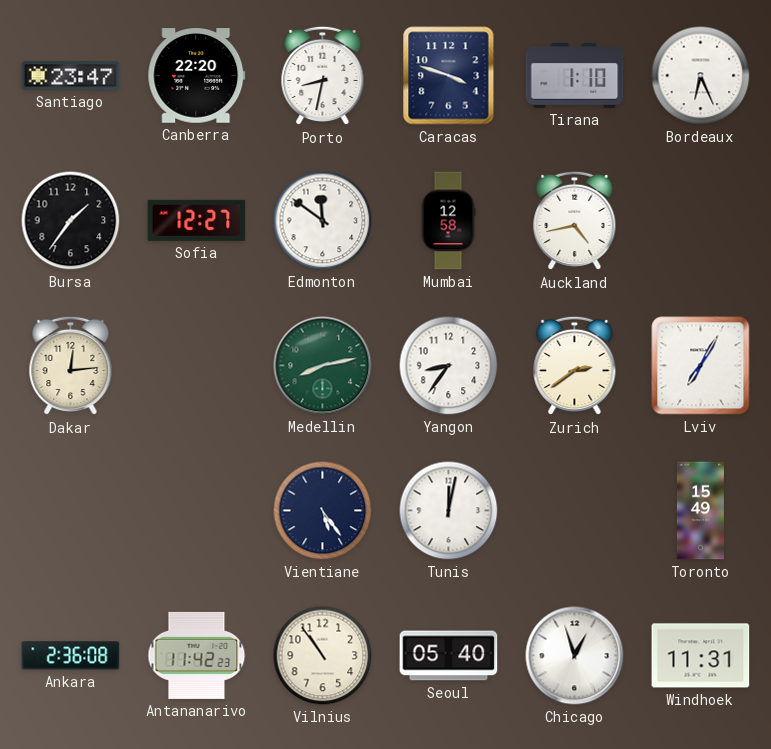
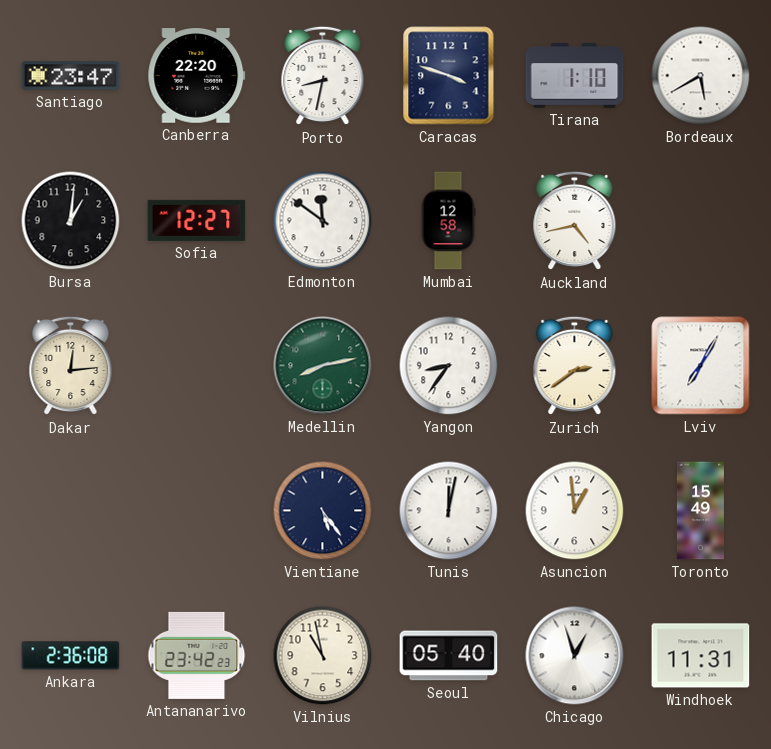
Bordeaux: 6:26 -> 5:40 (701, 76)
Bursa: 1:36 -> 1:01 (71, 221)
Asuncion: none -> 12:59 (575, 511)
Antananarivo: 11:42 -> 23:42 (197, 655)
Vilnius: 10:54 -> 10:58 (323, 656)
